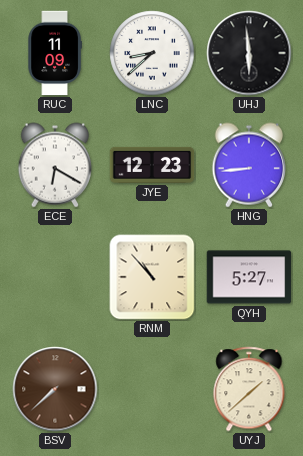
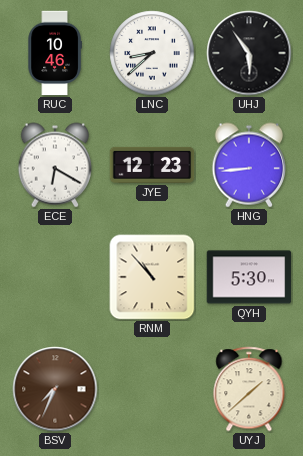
RUC: 11:09 -> 10:46 (55, 53)
UHJ: 5:59 -> 5:54 (249, 53)
QYH: 5:27 -> 5:30 (249, 277)
BSV: 7:38 -> 7:34 (55, 389)
